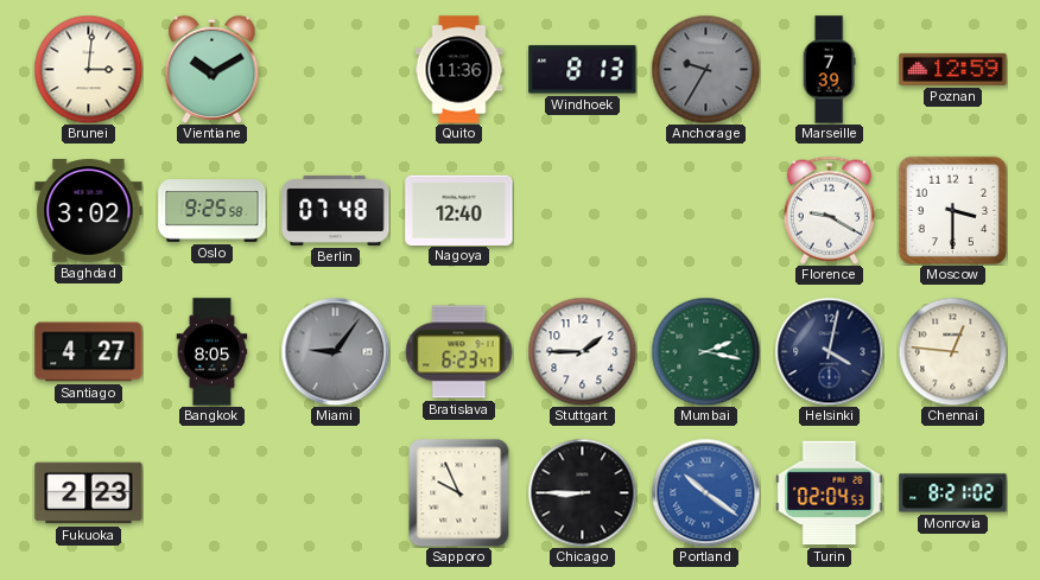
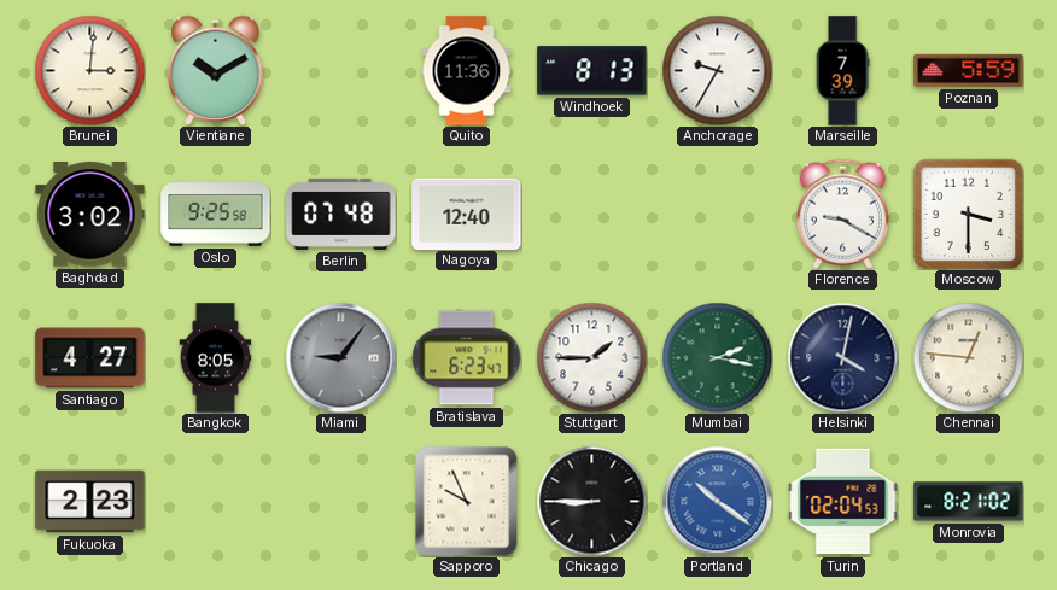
Anchorage dial: grey -> white (717, 70)
Poznan: 12:59 -> 5:59 (969, 70)
